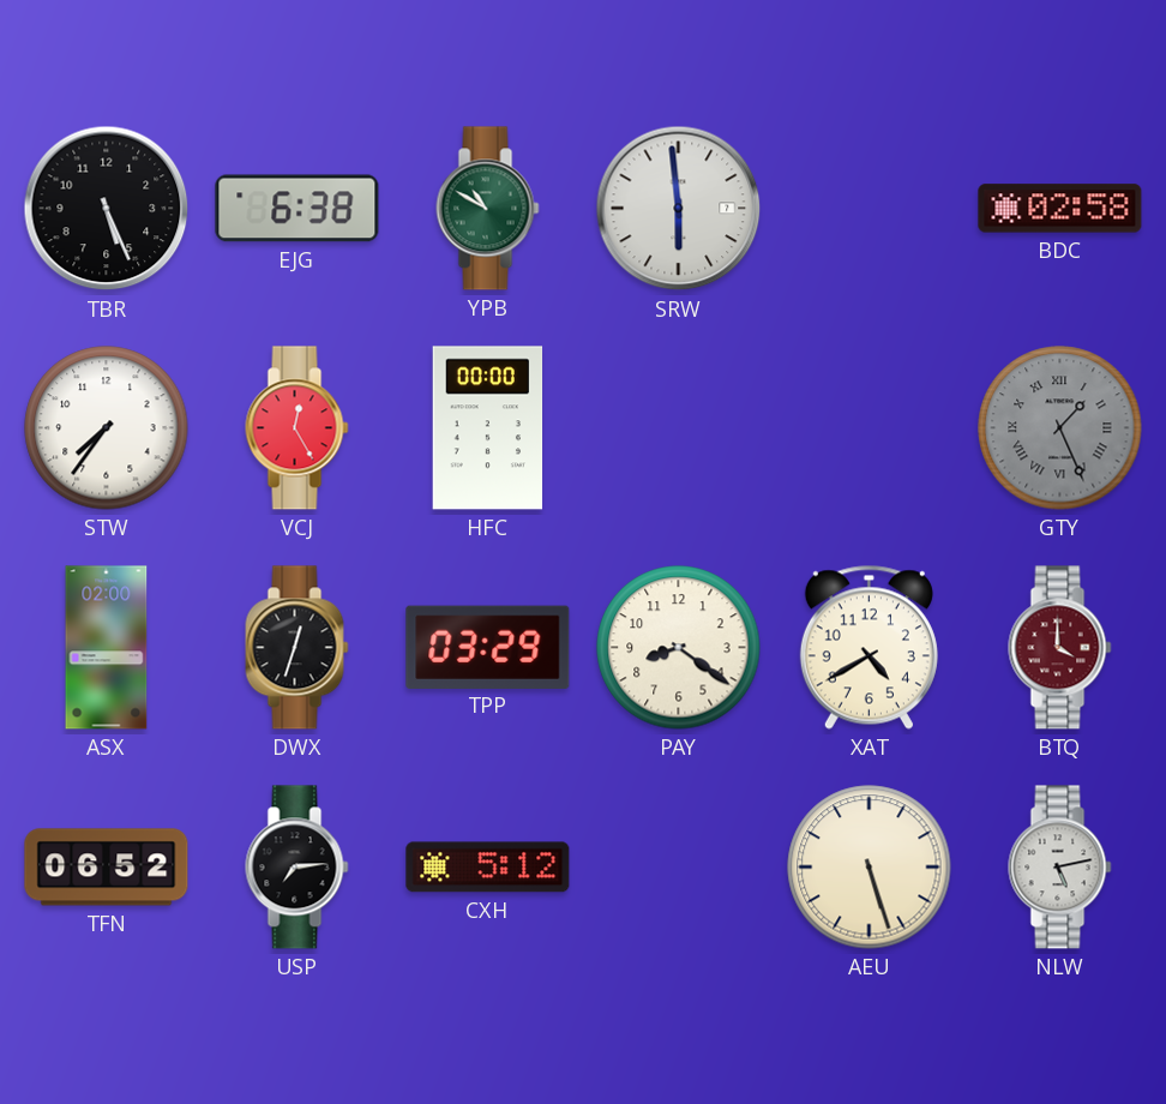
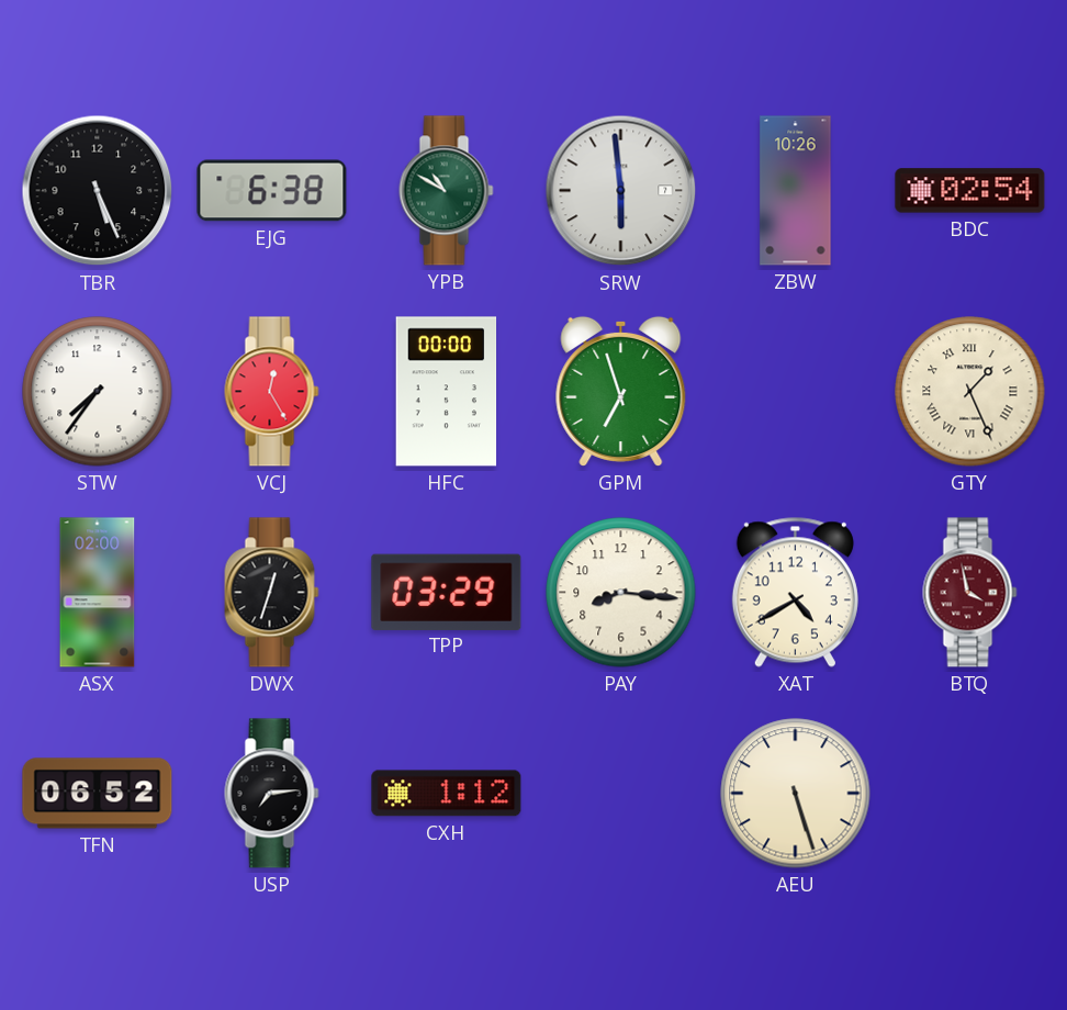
ZBW: none -> 10:26 (796, 191)
BDC: 02:58 -> 02:54 (970, 191)
GPM: none -> 6:57 (621, 391)
GTY dial: grey -> cream (970, 392)
PAY: 8:21 -> 8:16 (621, 593)
BTQ: 4:00 -> 3:58 (970, 593)
CXH: 5:12 -> 1:12 (447, 794)
NLW: 5:13 -> none (1060, 868)
